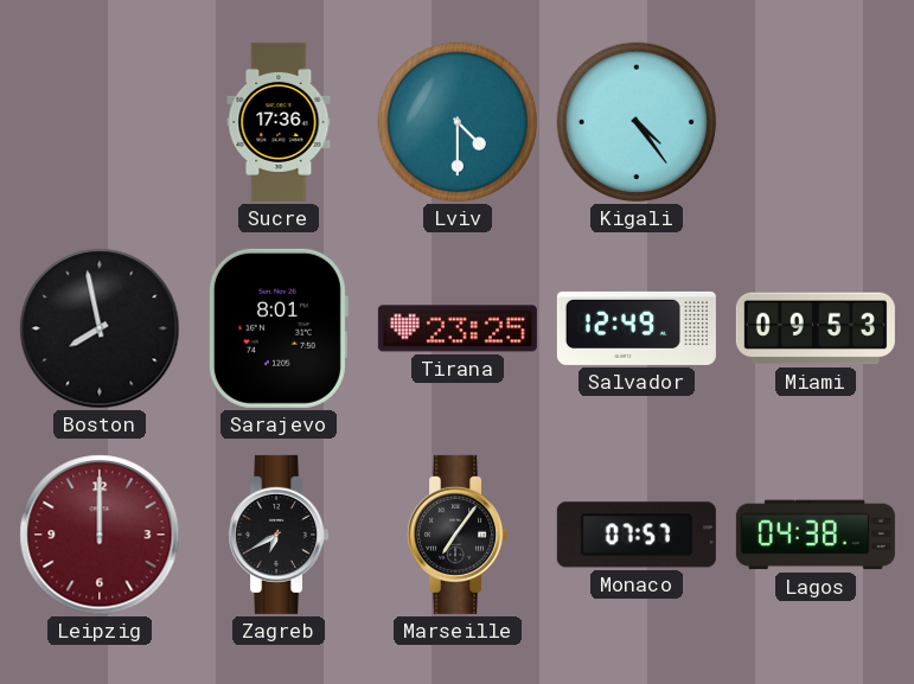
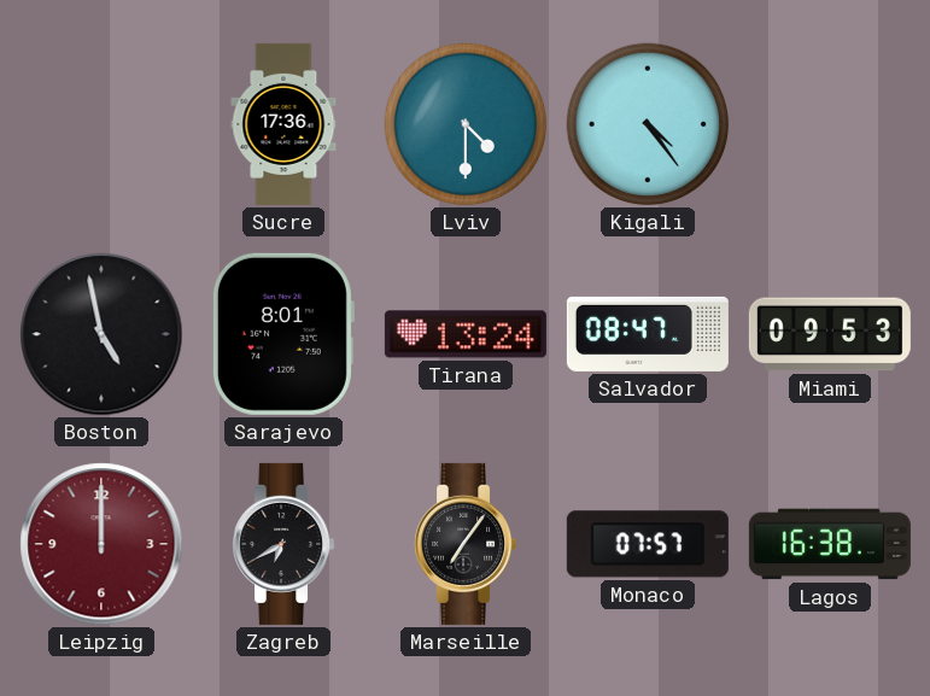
Boston: 7:58 -> 4:58 (101, 334)
Tirana: 23:25 -> 13:24 (466, 334)
Salvador: 12:49 -> 08:47 (648, 334)
Lagos: 04:38 -> 16:38 (830, 544)
